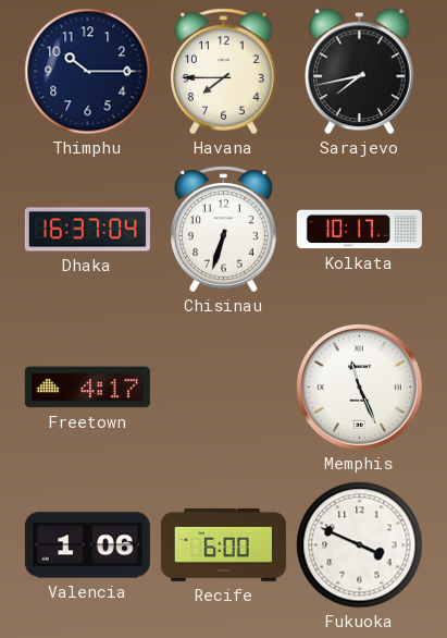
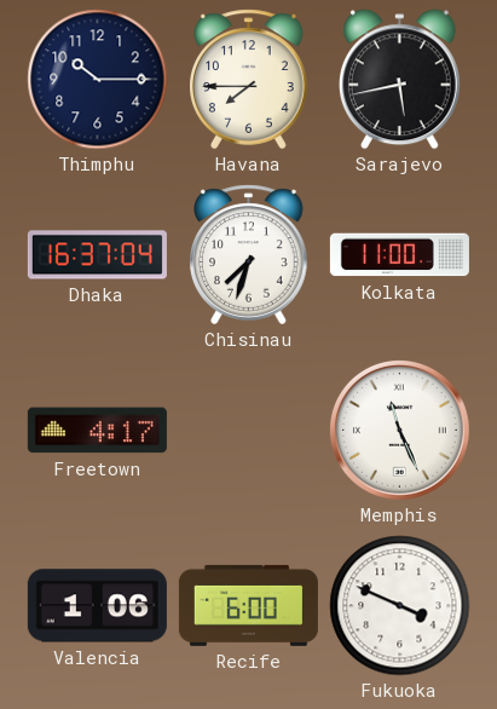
Sarajevo: 7:43 -> 5:43 (399, 80)
Chisinau: 6:33 -> 7:33 (249, 255)
Kolkata: 10:17 -> 11:00 (399, 255)
